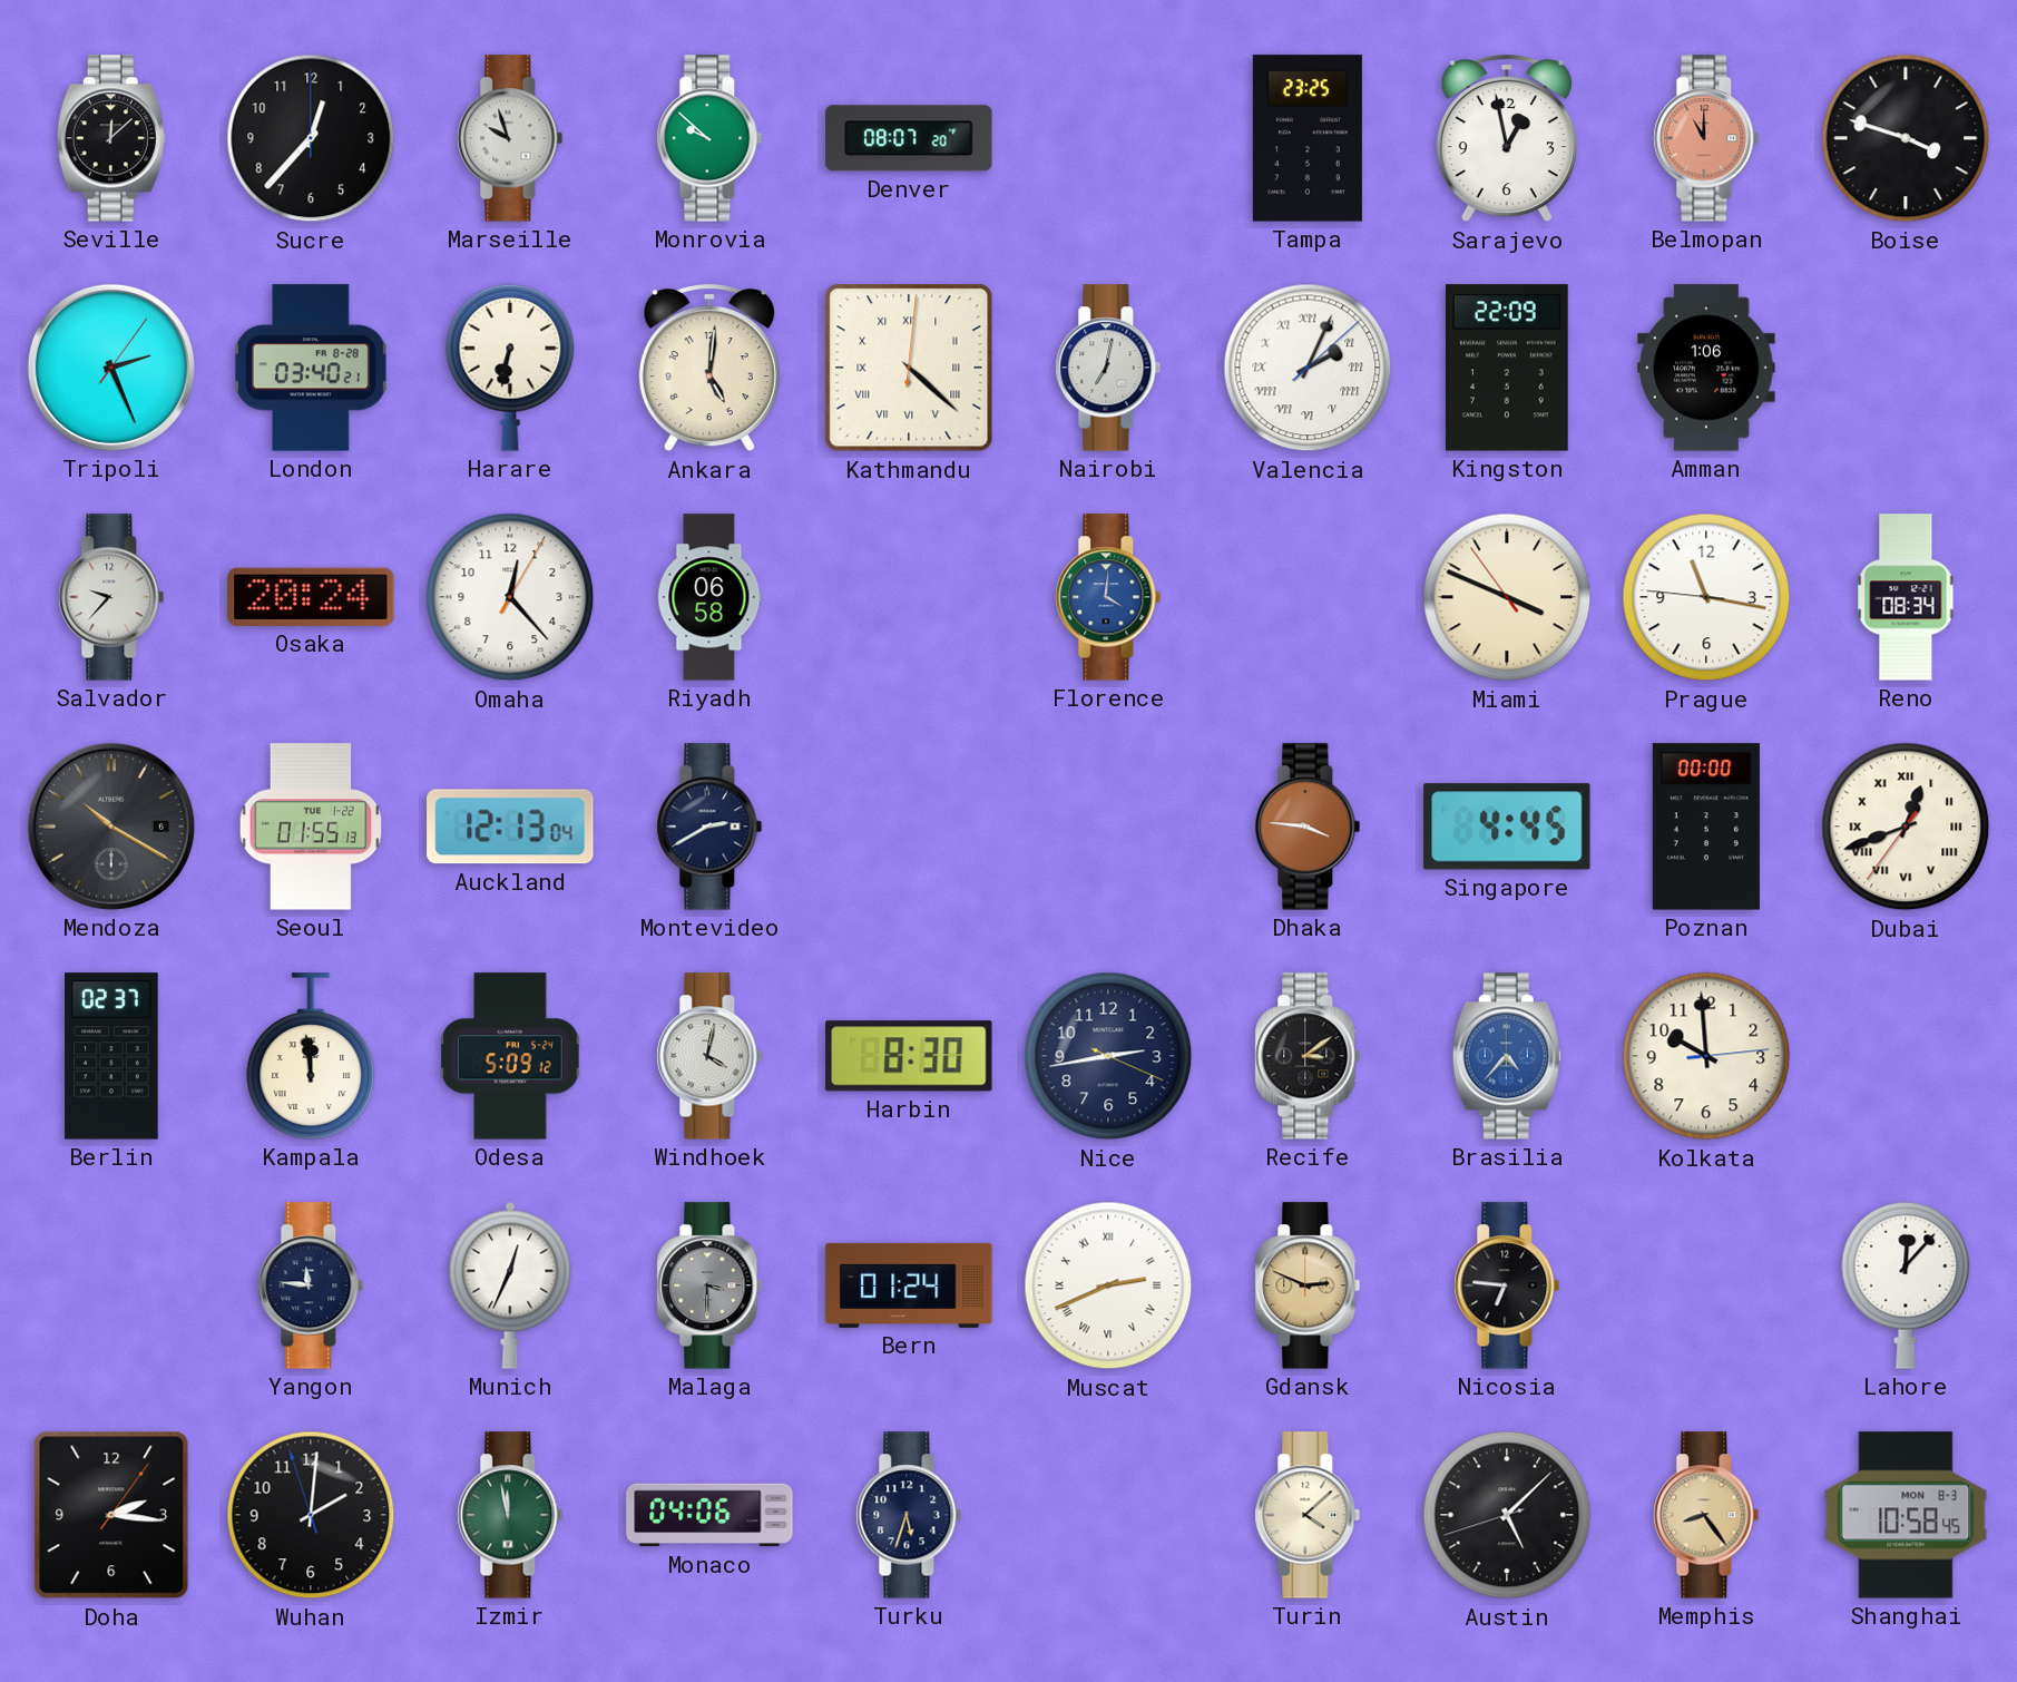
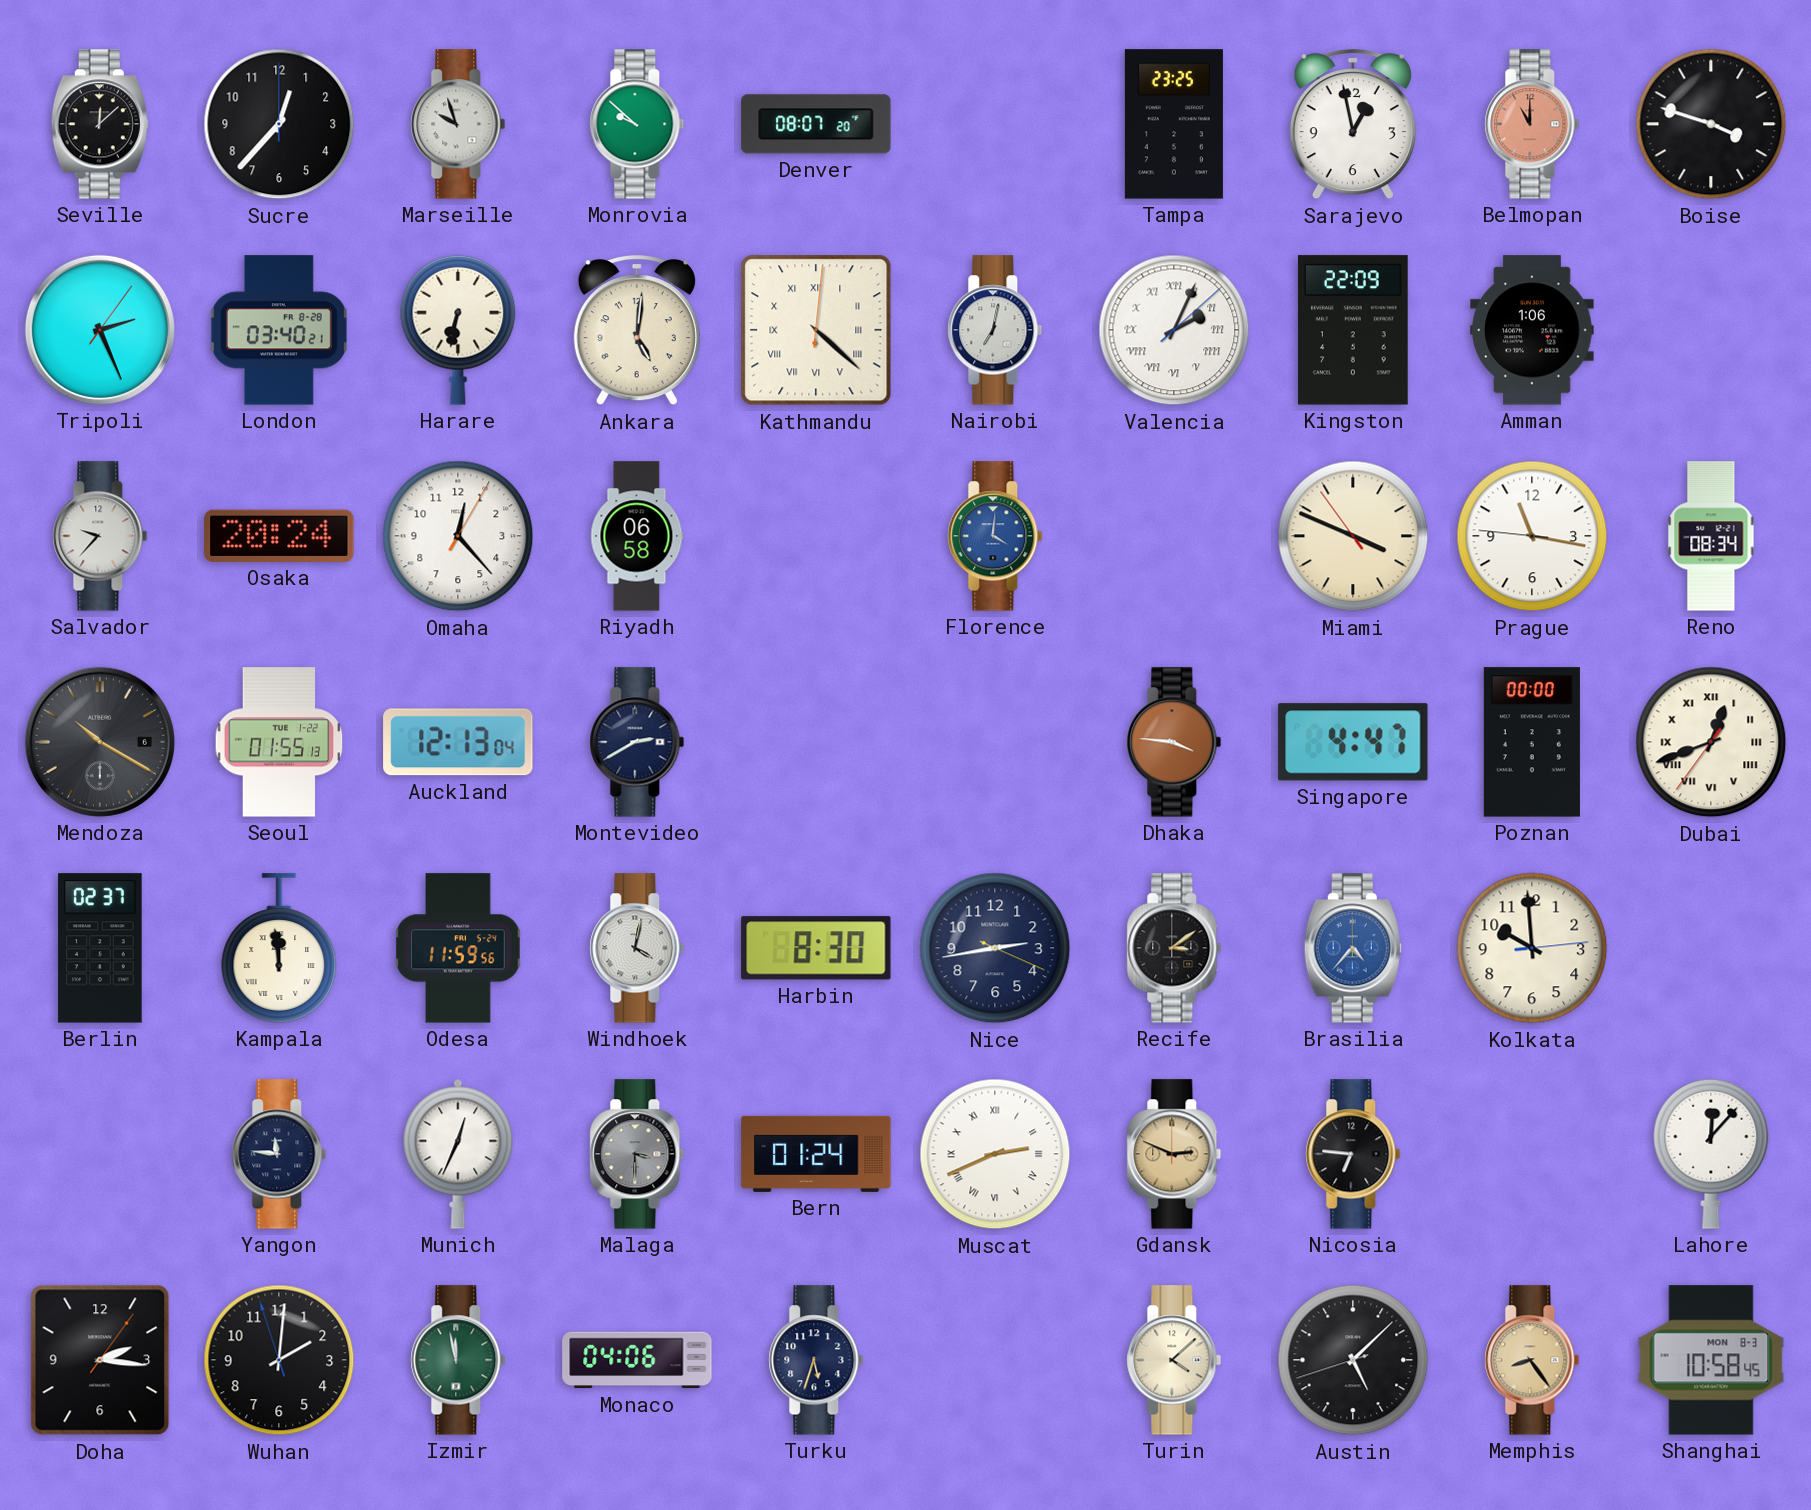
Singapore: 4:45 -> 4:47 (1353, 742)
Odesa: 5:09 -> 11:59 (458, 948)
